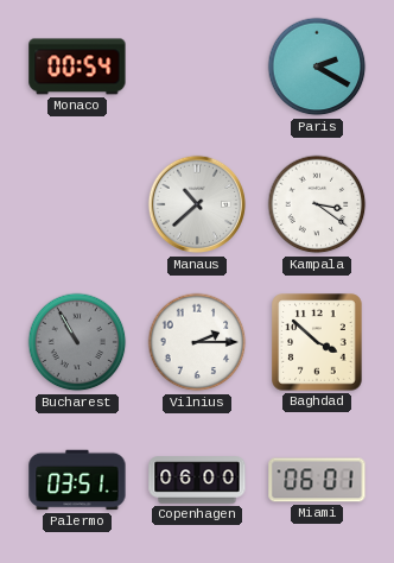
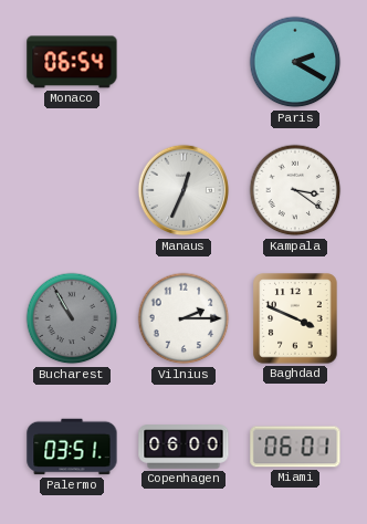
Monaco: 00:54 -> 06:54 (72, 62)
Manaus: 10:38 -> 12:34 (183, 190)
Baghdad: 3:52 -> 3:49 (295, 318)
